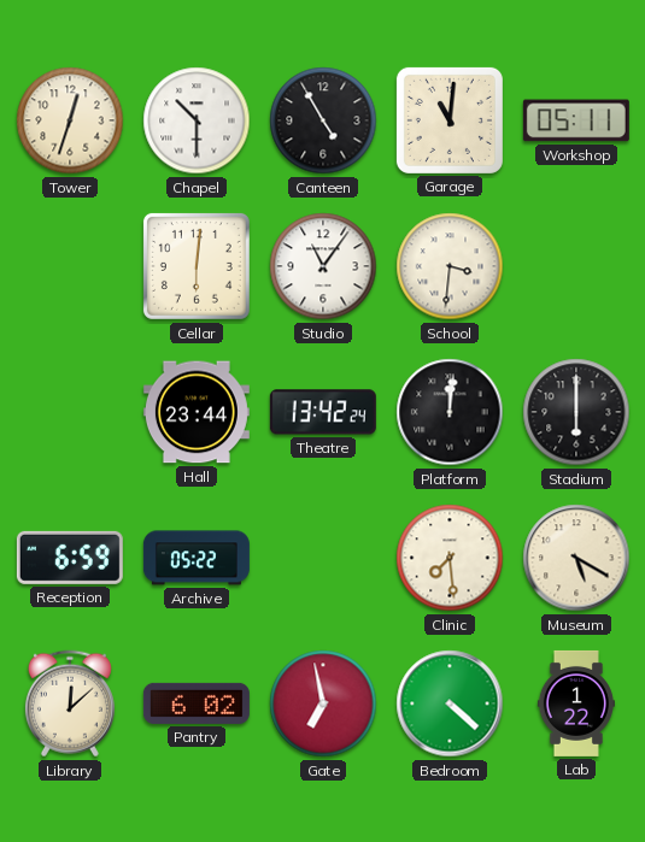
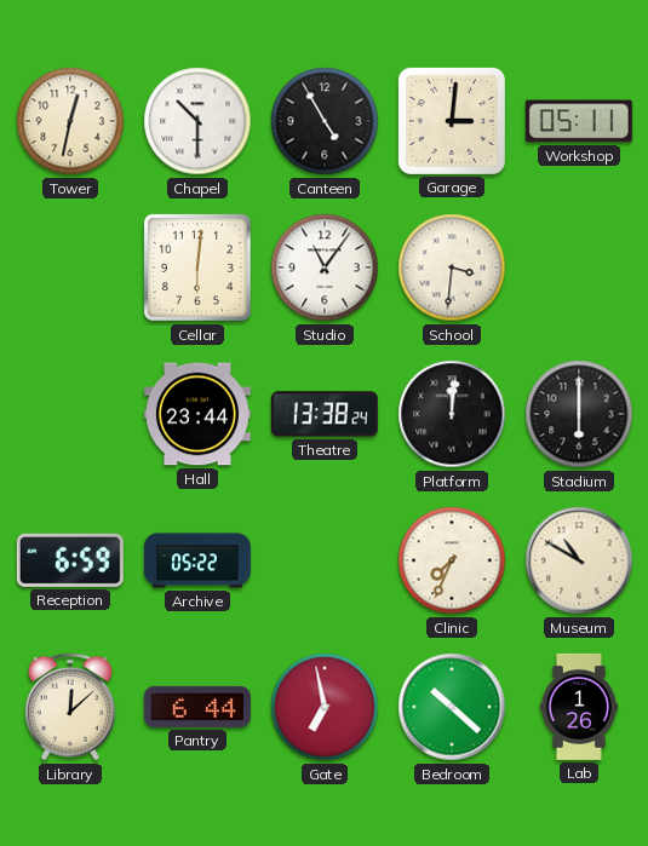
Tower: 12:33 -> 12:32 (70, 121)
Garage: 11:01 -> 3:01 (452, 121)
Theatre: 13:42 -> 13:38 (325, 414)
Clinic: 7:29 -> 7:34 (452, 560)
Museum: 5:20 -> 10:50 (579, 560)
Pantry: 6:02 -> 6:44 (197, 707)
Bedroom: 4:22 -> 10:22 (452, 707)
Lab: 1:22 -> 1:26 (579, 707)
